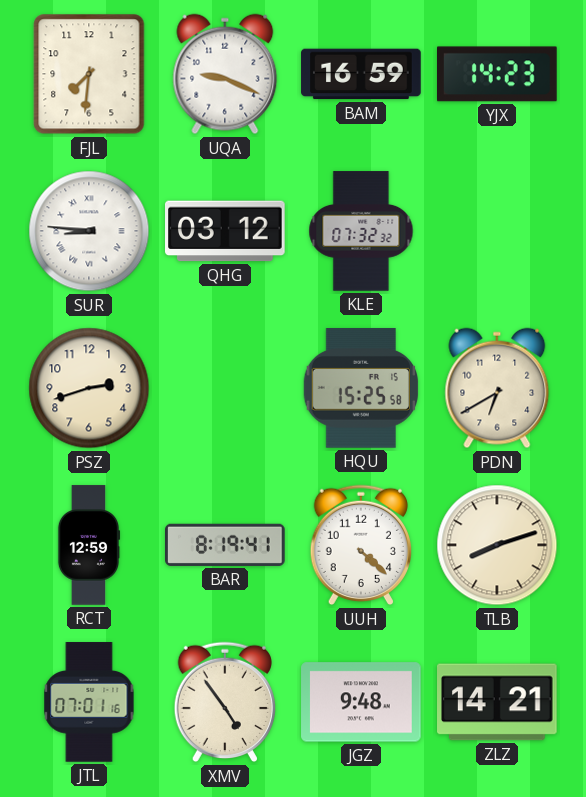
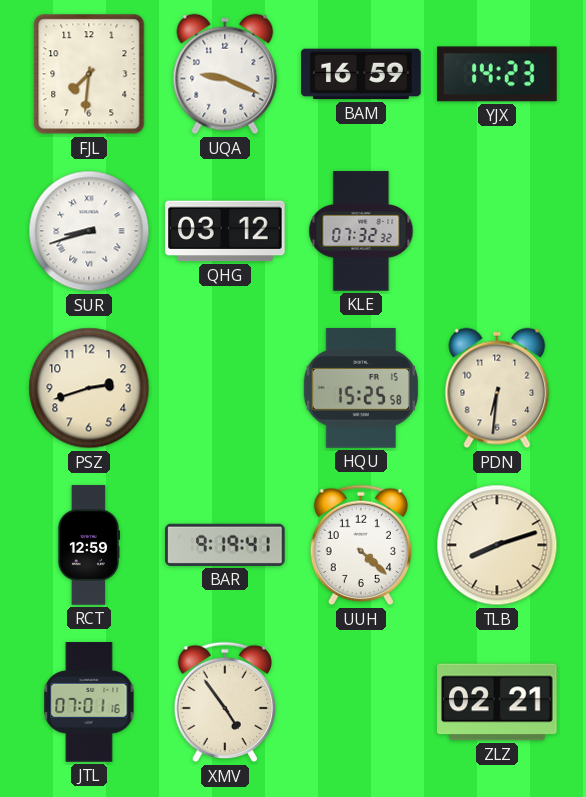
SUR: 8:46 -> 8:42 (89, 231)
PDN: 6:40 -> 6:31 (497, 388)
BAR: 8:19 -> 9:19 (225, 545)
JGZ: 9:48 -> none (361, 702)
ZLZ: 14:21 -> 02:21 (497, 702)
